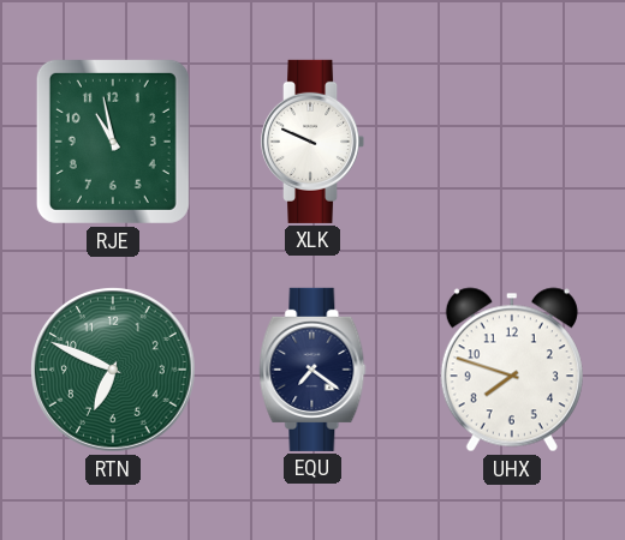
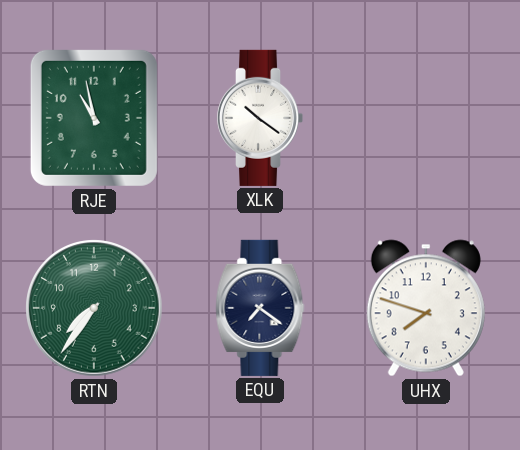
XLK: 9:49 -> 10:21 (260, 118)
RTN: 6:49 -> 7:36 (94, 308)
